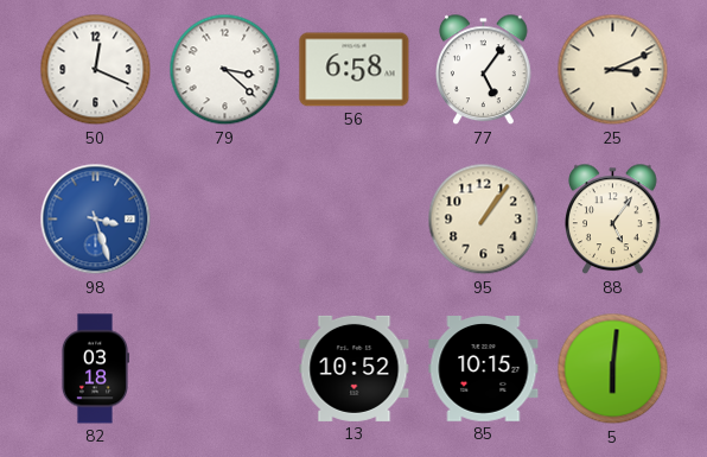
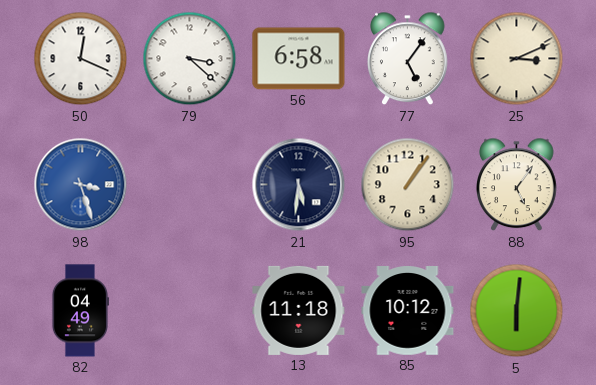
21: none -> 5:31 (299, 185)
82: 03:18 -> 04:49 (80, 311)
13: 10:52 -> 11:18 (299, 310)
85: 10:15 -> 10:12 (408, 311)
